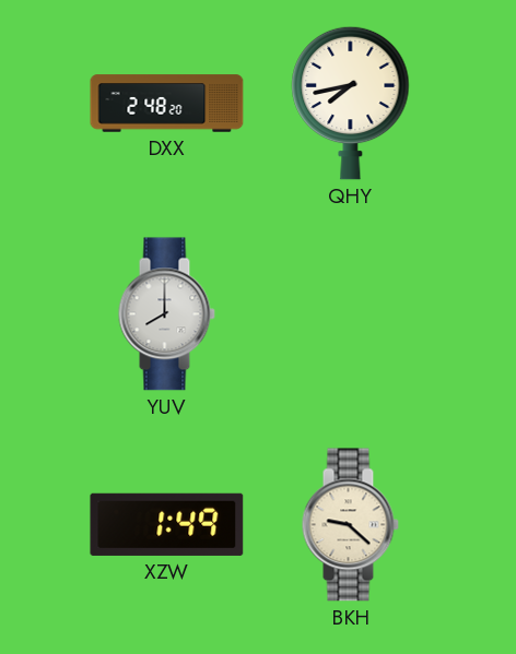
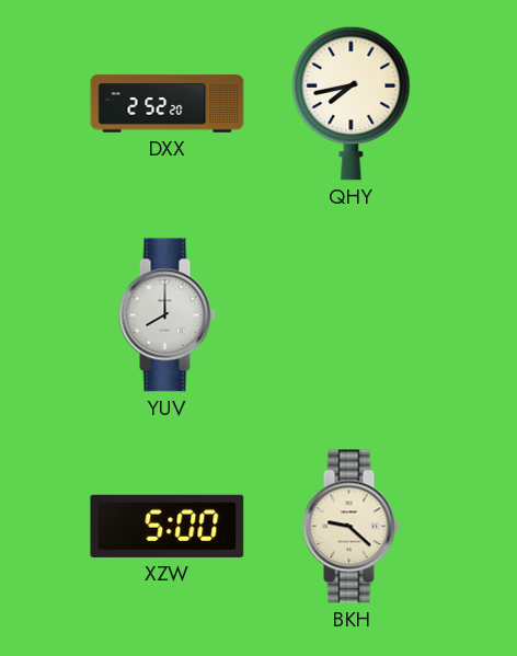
DXX: 2:48 -> 2:52 (168, 104)
XZW: 1:49 -> 5:00 (168, 526)
